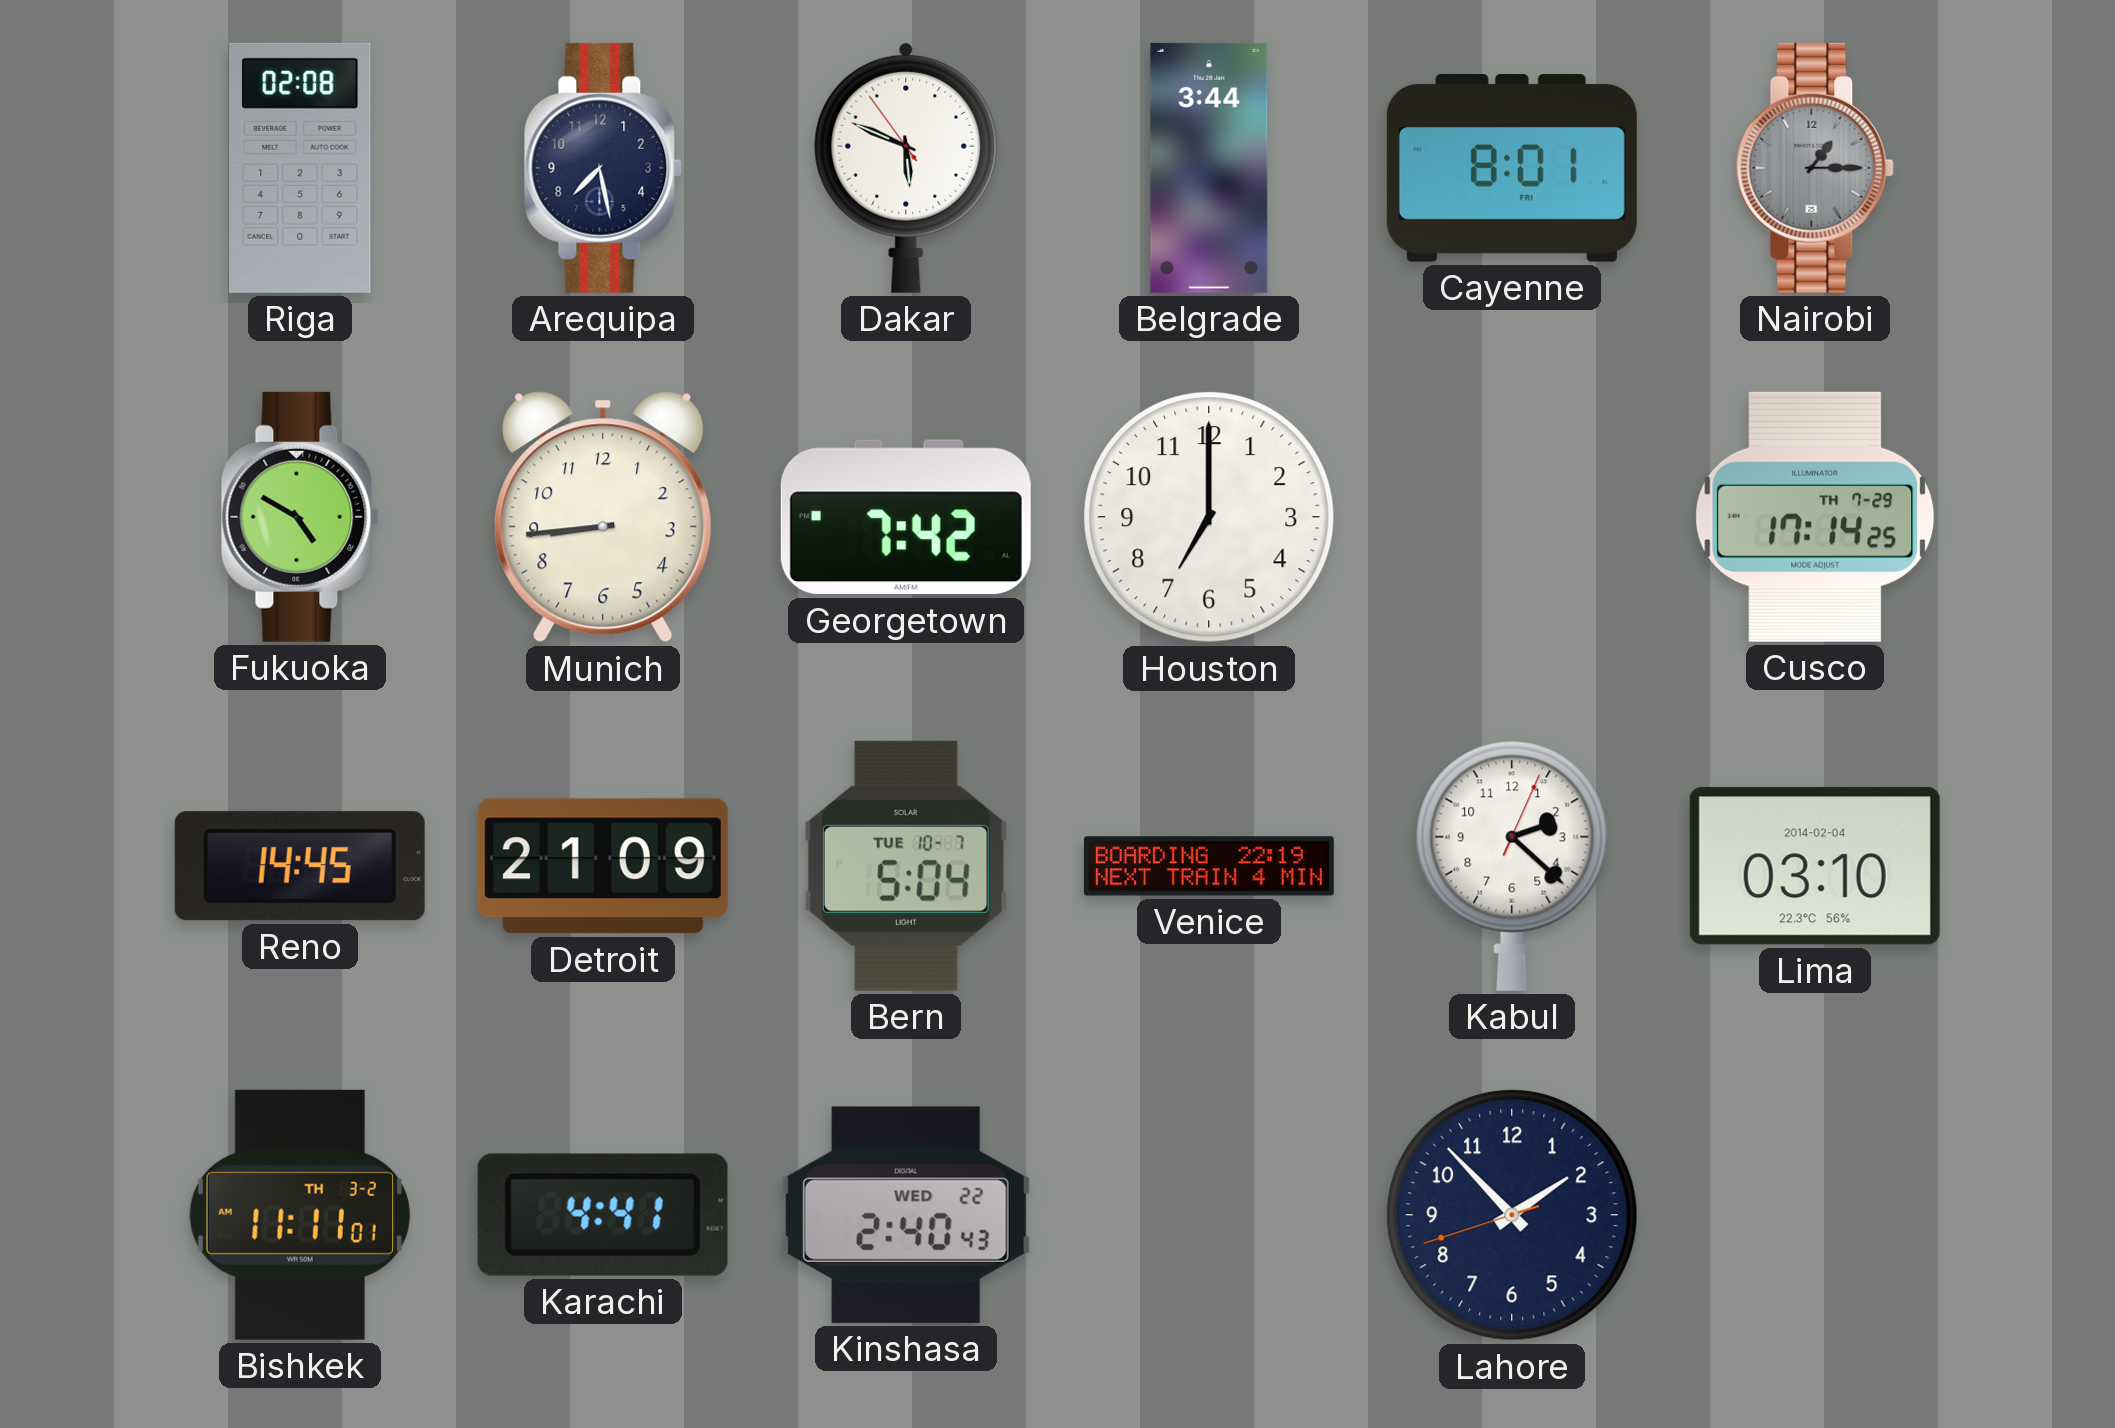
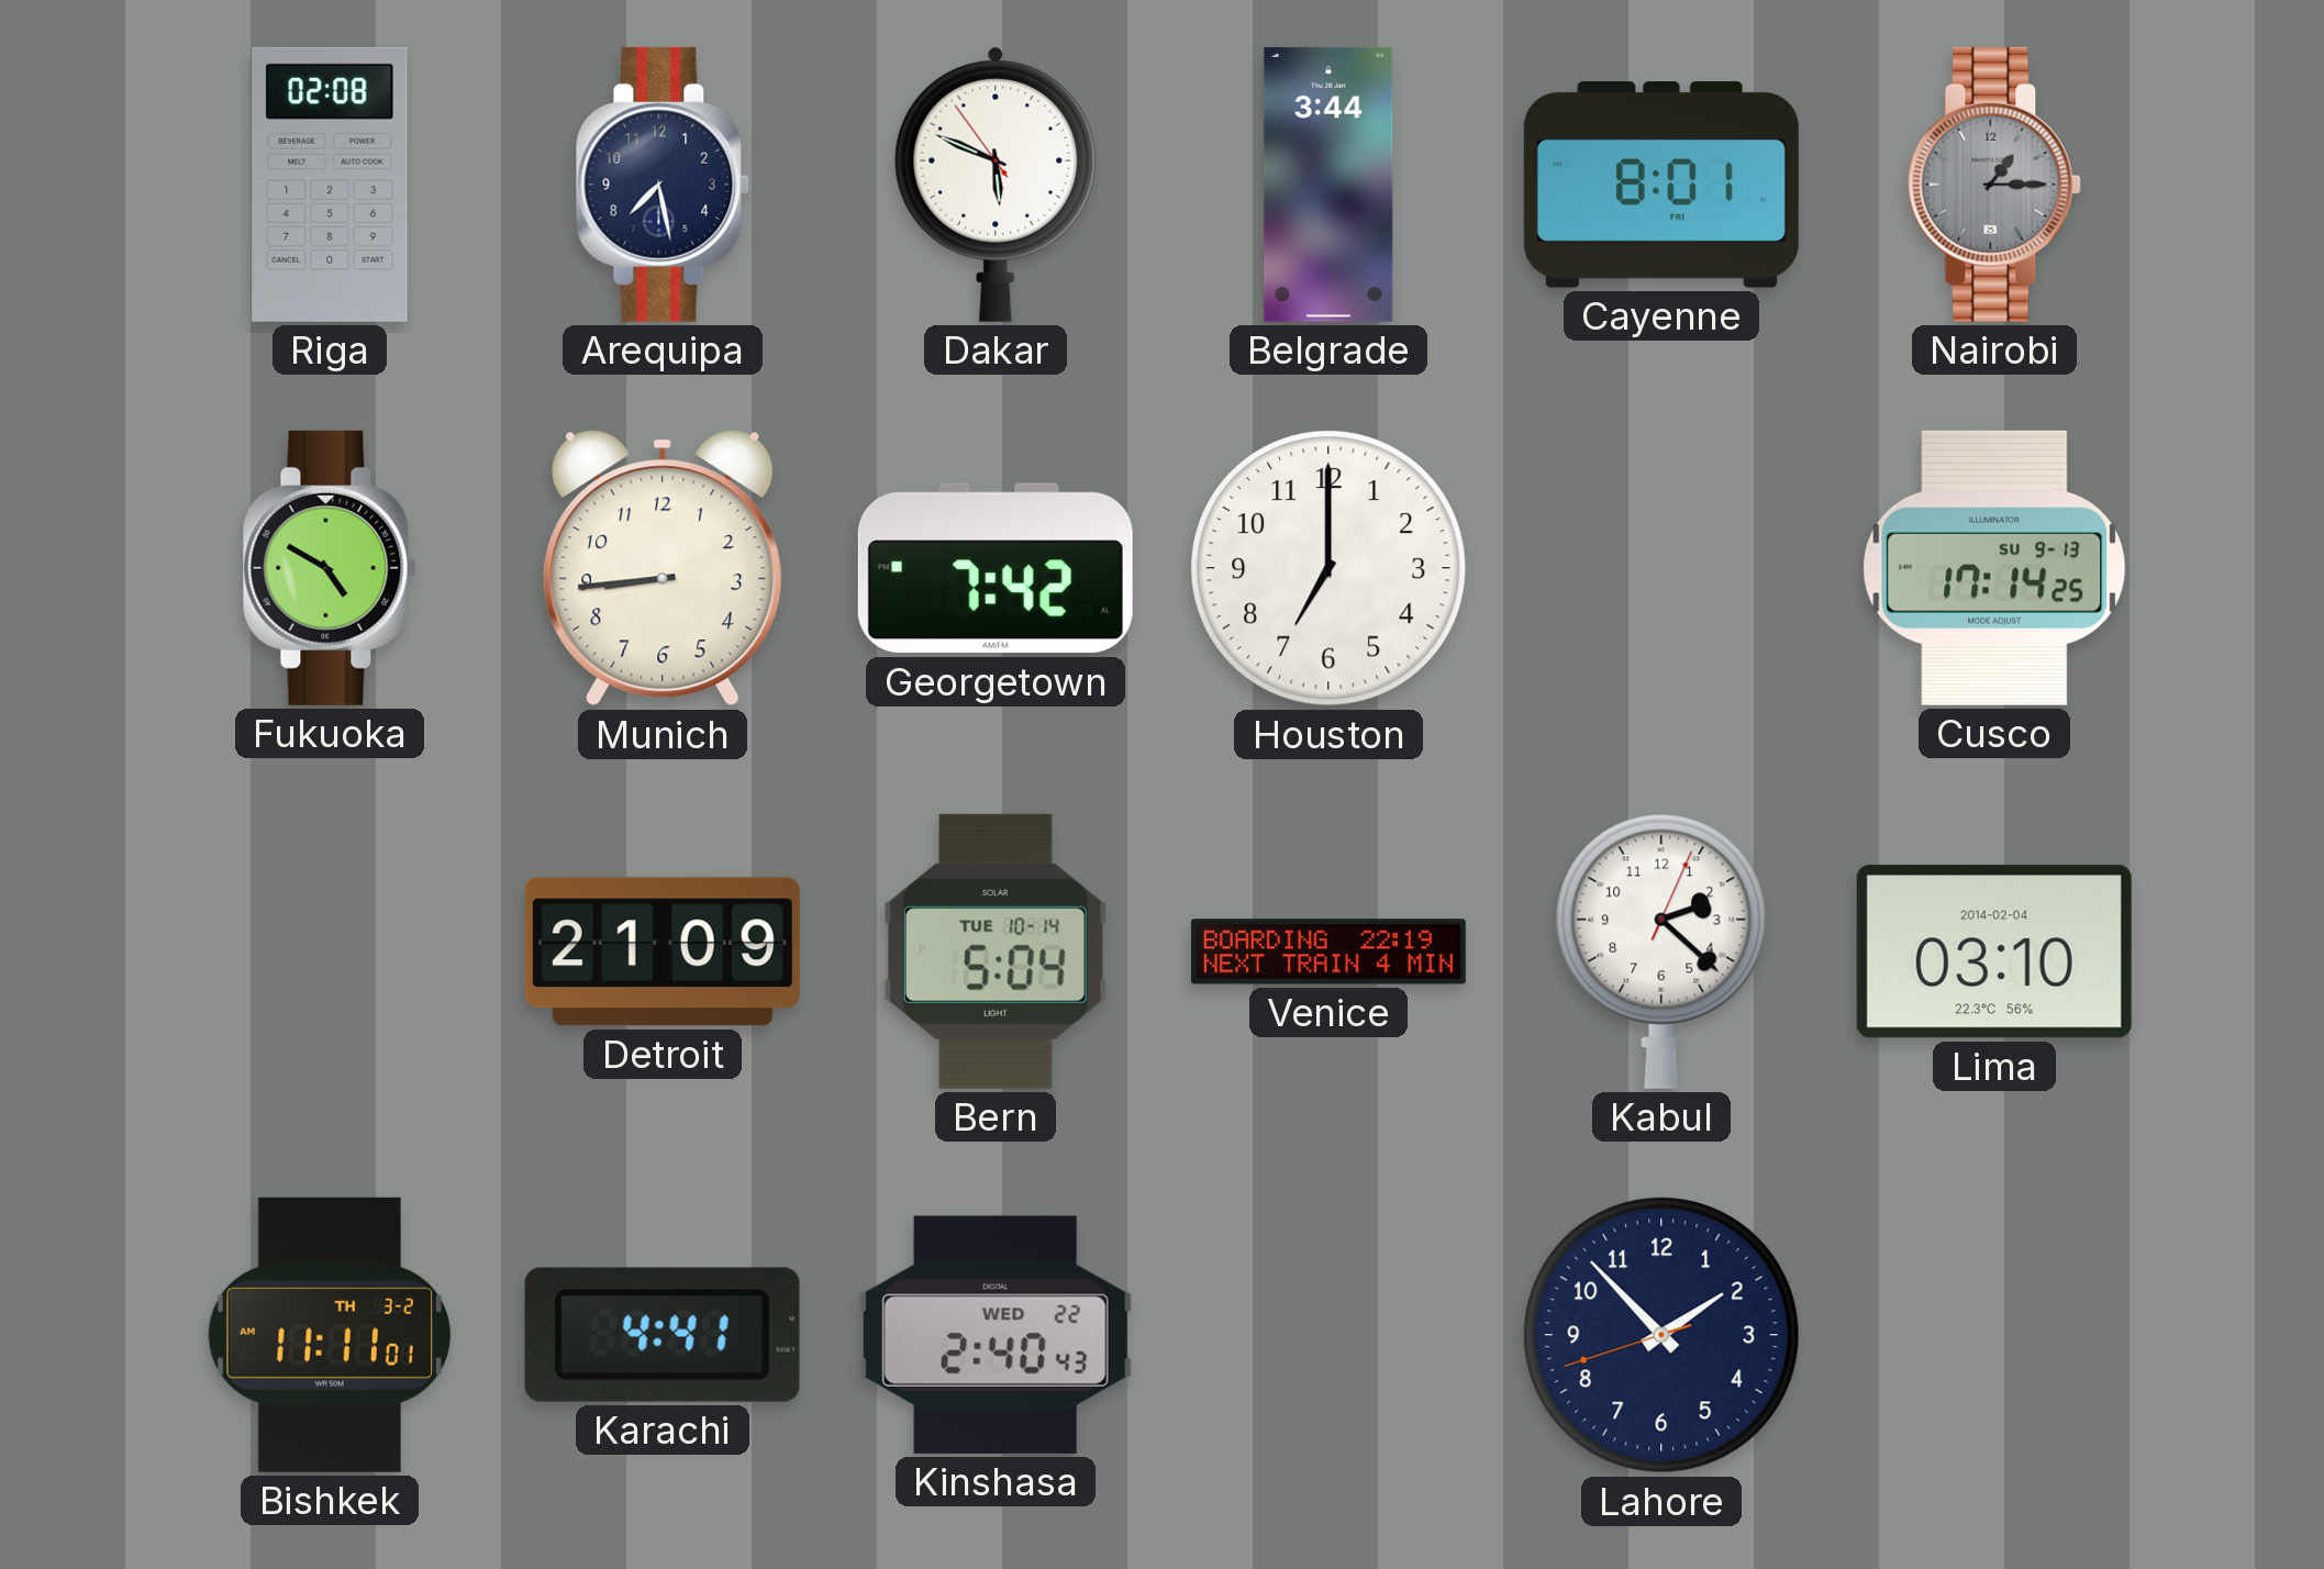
Cusco date: TH 7-29 -> SU 9-13 (1994, 568)
Reno: 14:45 -> none (300, 866)
Bern date: TUE 10-7 -> TUE 10-14 (996, 952)
